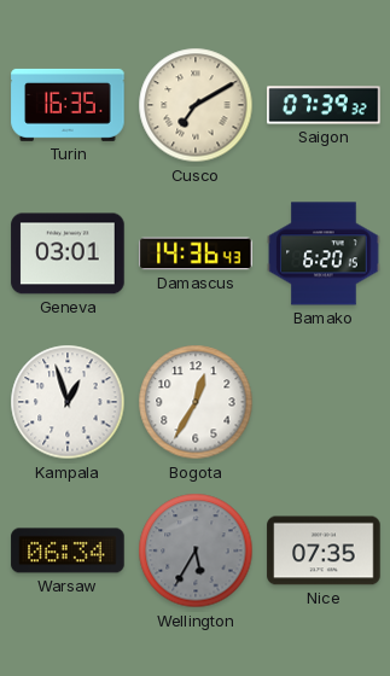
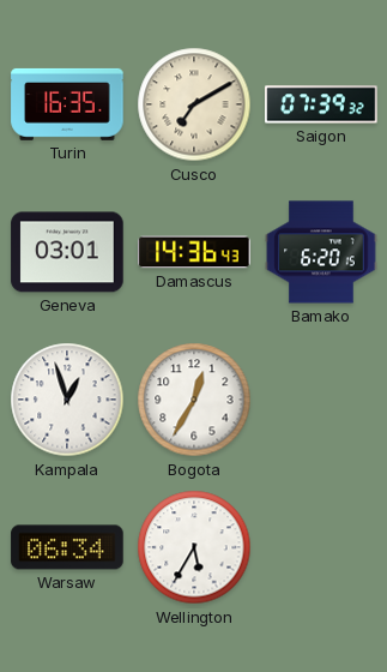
Wellington dial: grey -> white (194, 547)
Nice: 07:35 -> none (324, 550)
